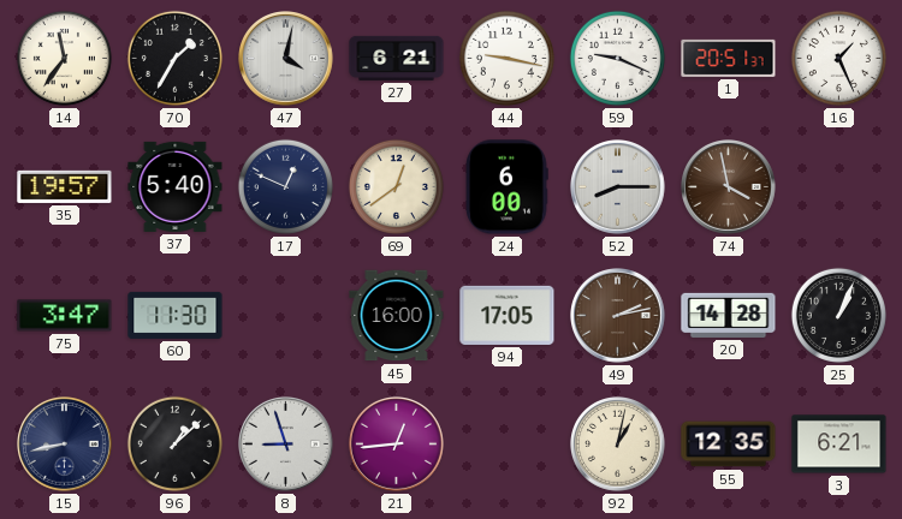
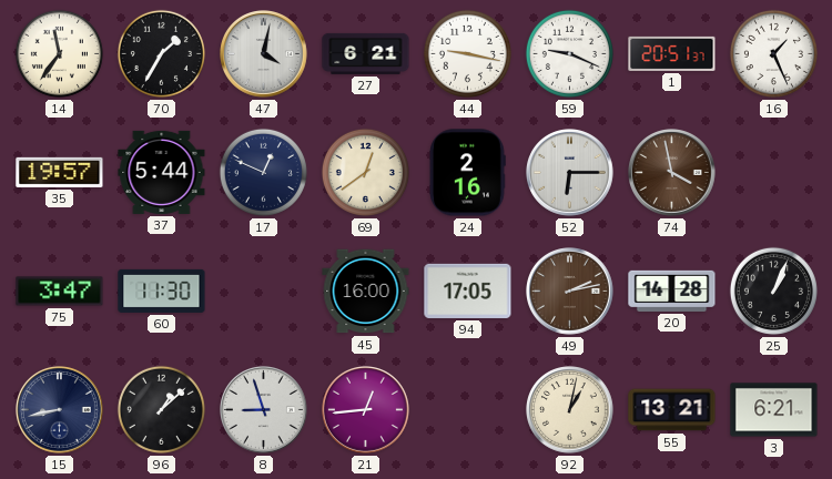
37: 5:40 -> 5:44 (162, 172)
24: 6:00 -> 2:16 (467, 173)
52: 8:15 -> 6:15 (570, 173)
55: 12:35 -> 13:21 (672, 410)
